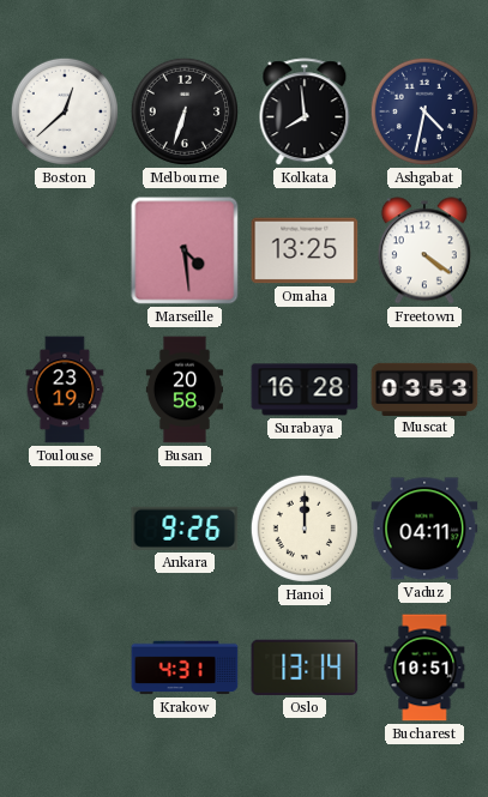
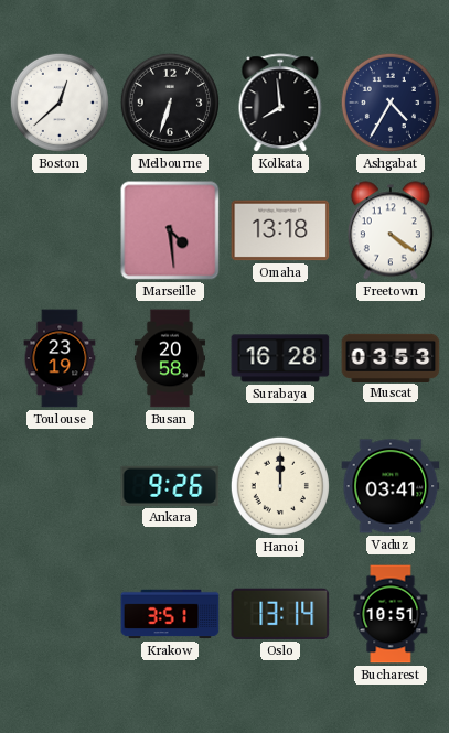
Ashgabat: 4:32 -> 4:35 (391, 103)
Omaha: 13:25 -> 13:18 (280, 230)
Vaduz: 04:11 -> 03:41 (391, 486)
Krakow: 4:31 -> 3:51 (170, 614)
